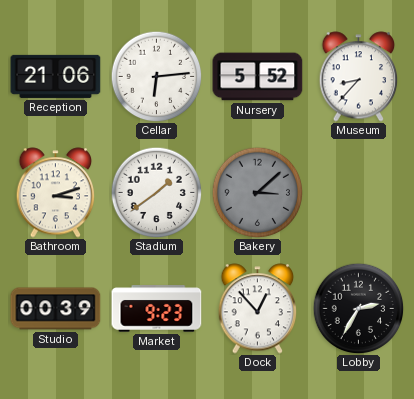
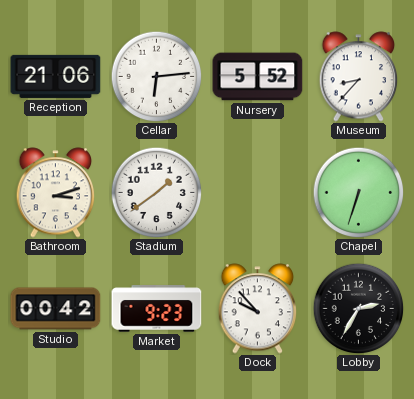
Bakery: 3:08 -> none (257, 192)
Chapel: none -> 6:33 (358, 192)
Studio: 00:39 -> 00:42 (56, 309)
Dock: 12:53 -> 9:53 (258, 309)
